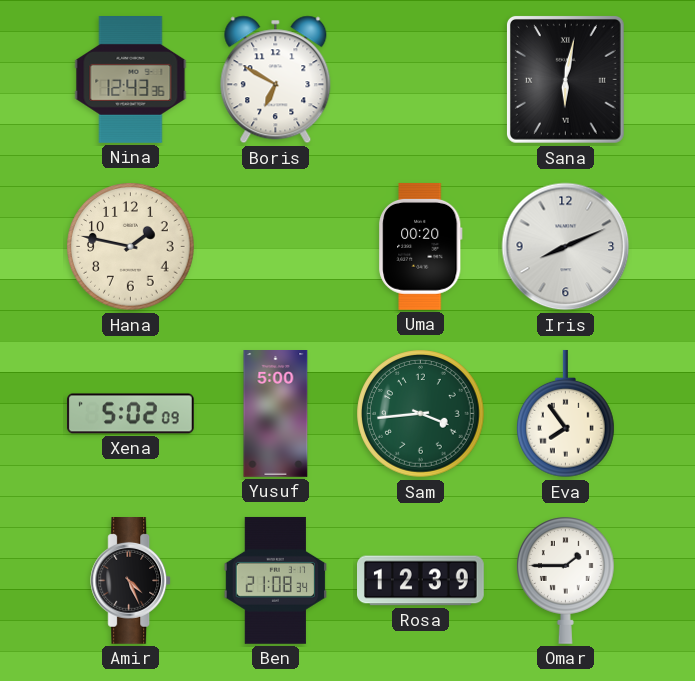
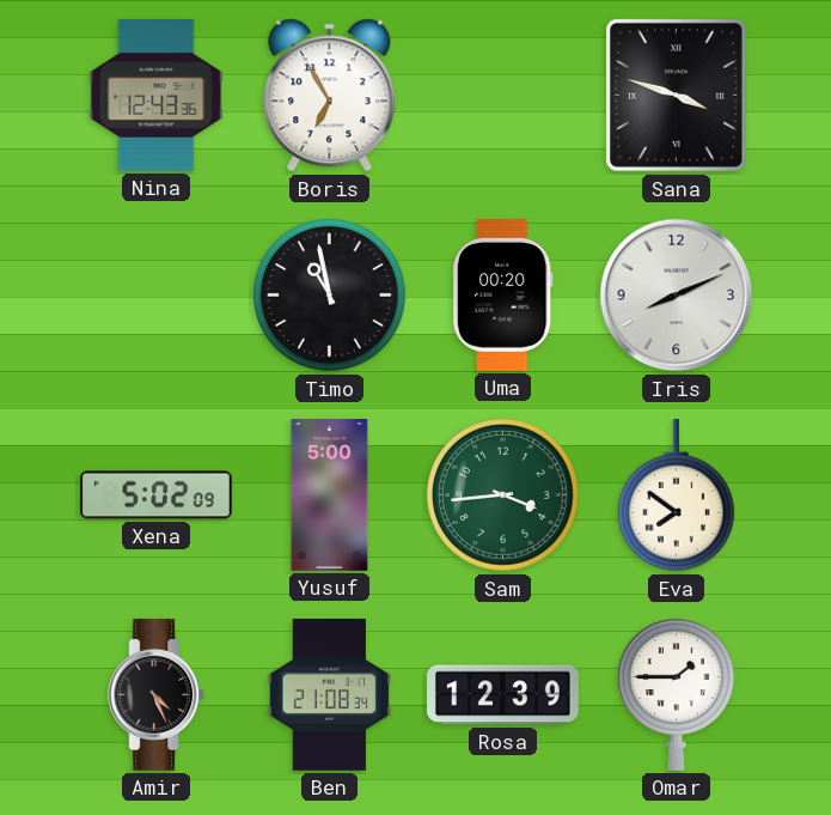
Boris: 6:50 -> 6:55 (330, 96)
Sana: 6:02 -> 3:48 (676, 95)
Hana: 1:47 -> none (131, 247)
Timo: none -> 10:58 (330, 296)
Eva: 7:54 -> 7:51 (677, 495)
